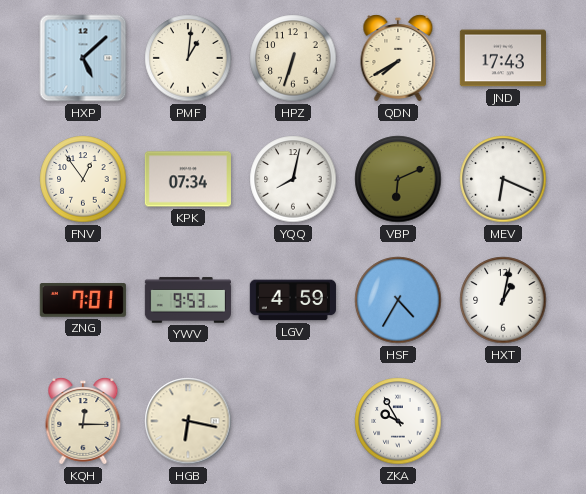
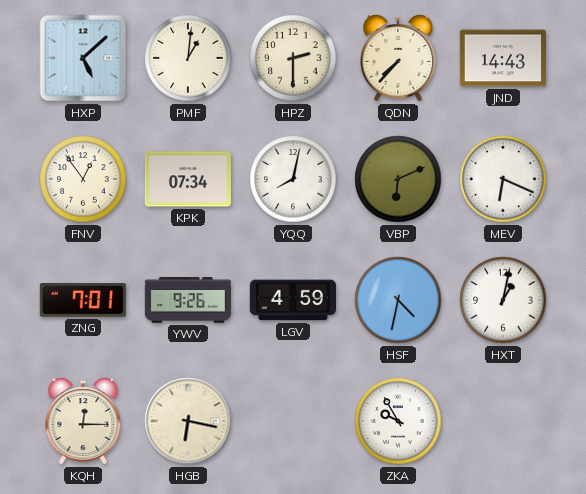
HPZ: 6:33 -> 2:30 (293, 58)
QDN: 7:40 -> 7:37 (398, 58)
JND: 17:43 -> 14:43 (503, 58)
YWV: 9:53 -> 9:26 (188, 300)
HSF: 4:35 -> 4:32 (398, 300)
